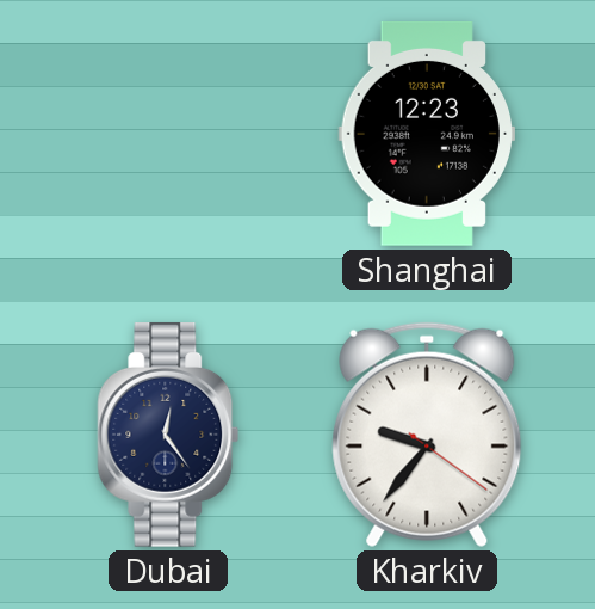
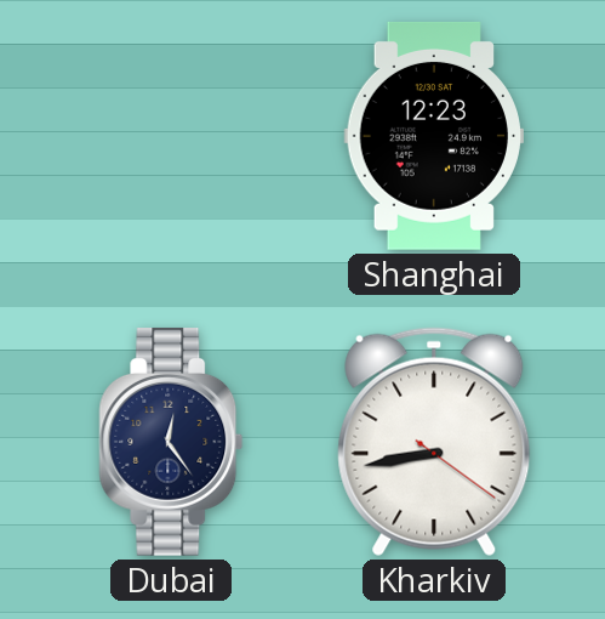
Kharkiv: 9:36 -> 8:43 (434, 442)
